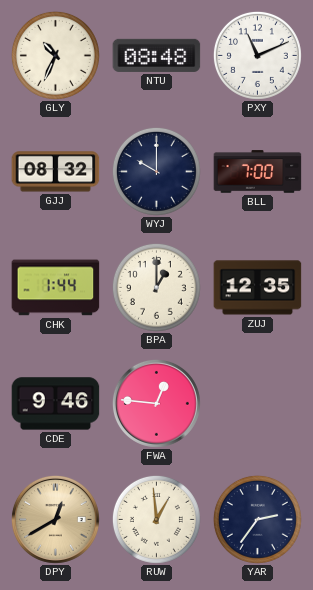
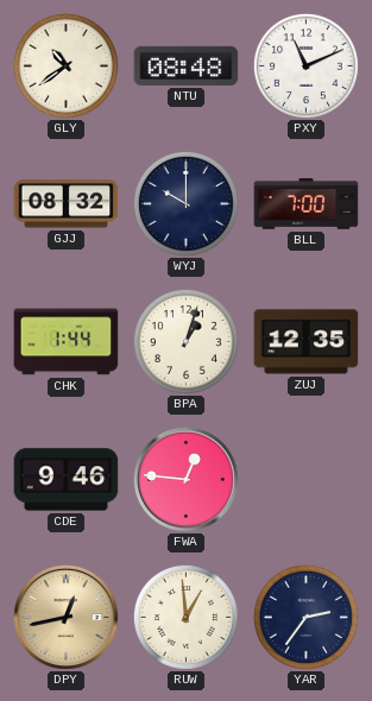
GLY: 10:34 -> 10:39 (65, 65)
BPA: 1:00 -> 1:03 (185, 341)
DPY: 12:40 -> 12:43 (65, 617)
